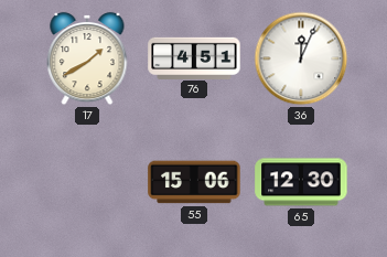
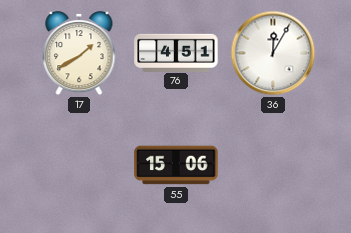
36: 12:04 -> 12:05 (273, 53)
65: 12:30 -> none (301, 182)
